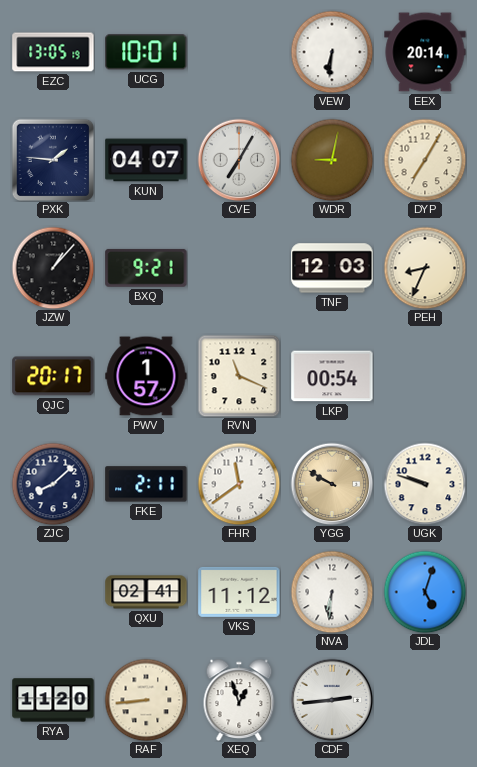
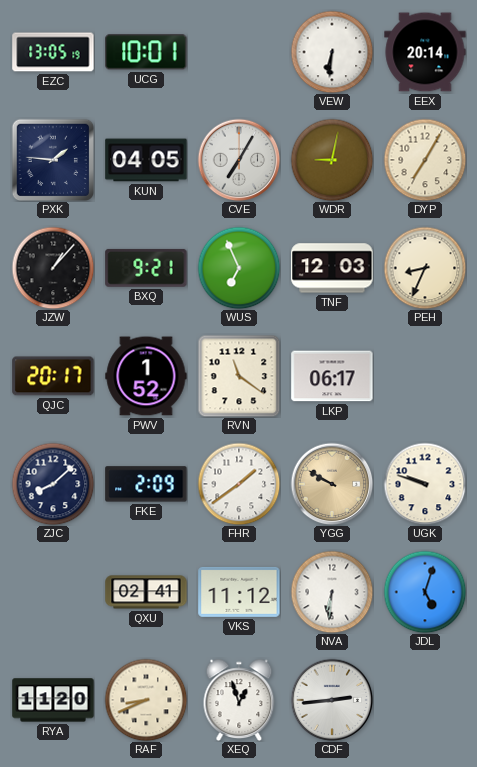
KUN: 04:07 -> 04:05 (146, 160)
WUS: none -> 6:56 (239, 268)
PWV: 1:57 -> 1:52 (146, 376)
RVN: 11:19 -> 11:21 (239, 376)
LKP: 00:54 -> 06:17 (332, 376)
FKE: 2:11 -> 2:09 (146, 484)
FHR: 11:39 -> 1:39 (239, 484)
RAF: 8:44 -> 8:41 (146, 700)
